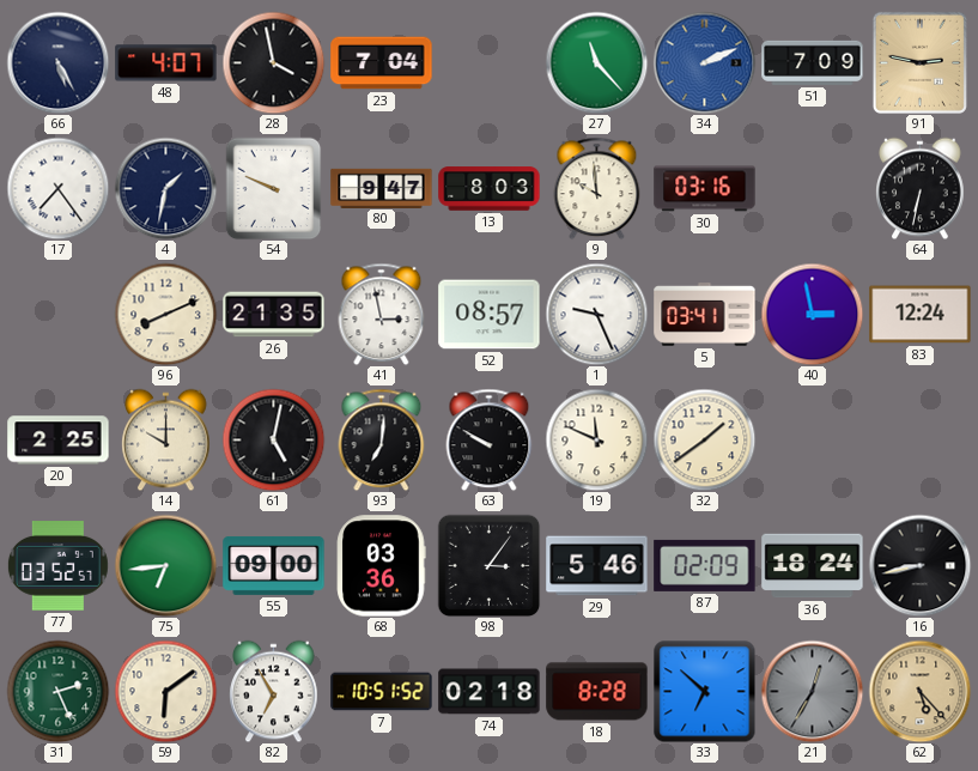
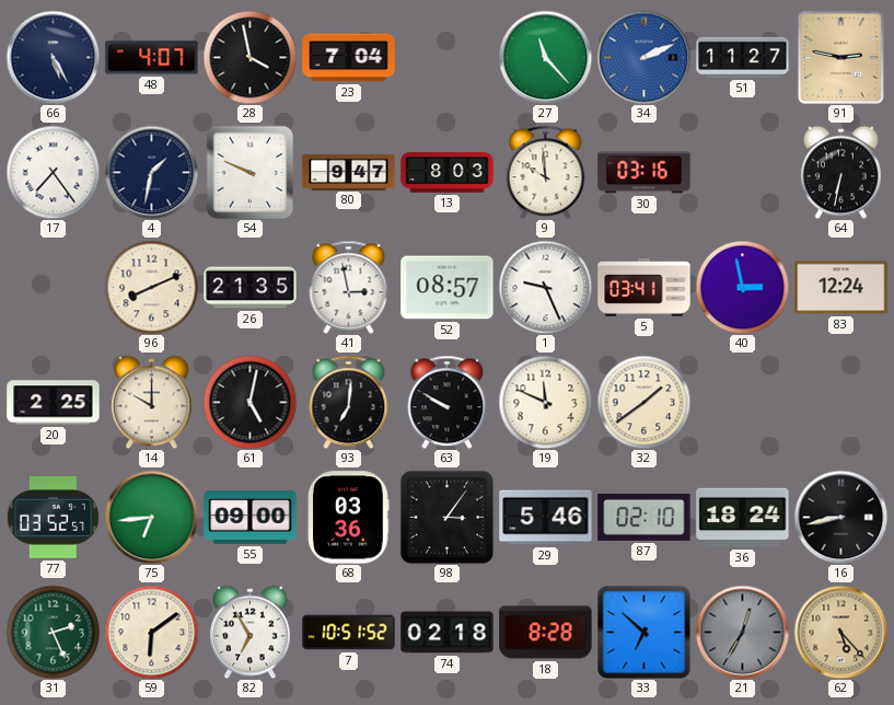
51: 7:09 -> 11:27 (743, 57)
87: 02:09 -> 02:10 (645, 517)
